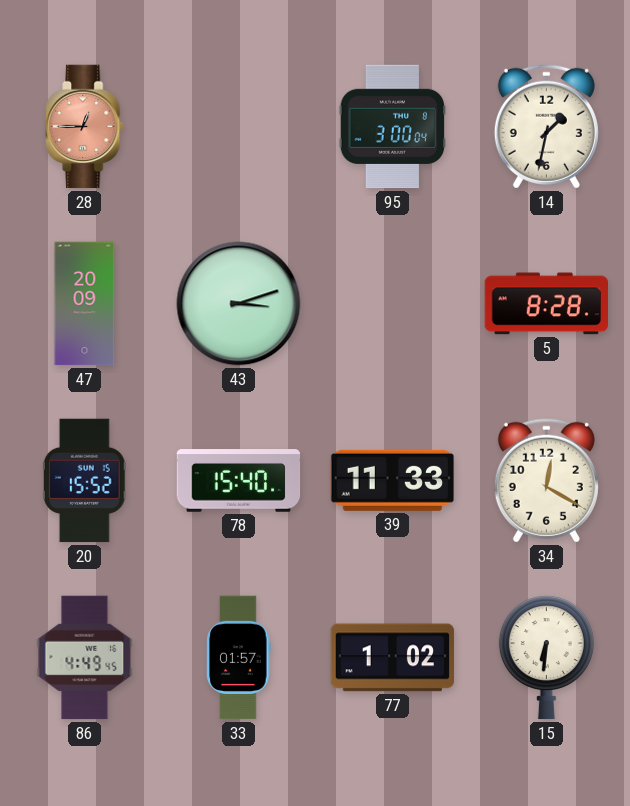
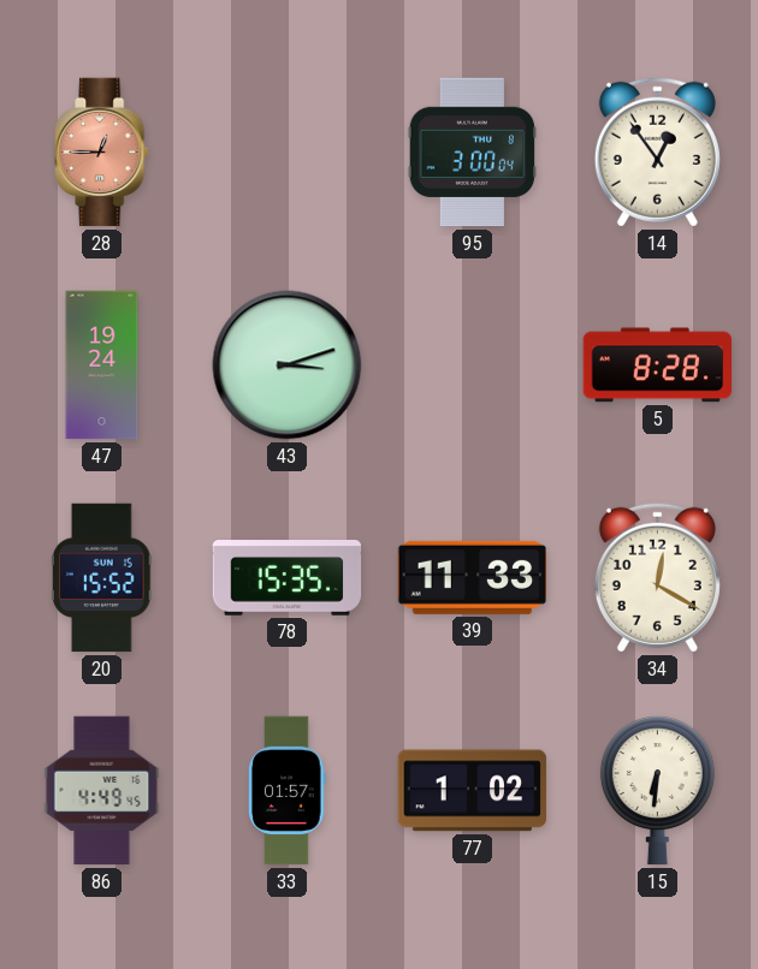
14: 1:32 -> 12:54 (657, 151)
47: 20:09 -> 19:24 (102, 365)
78: 15:40 -> 15:35 (288, 578)
